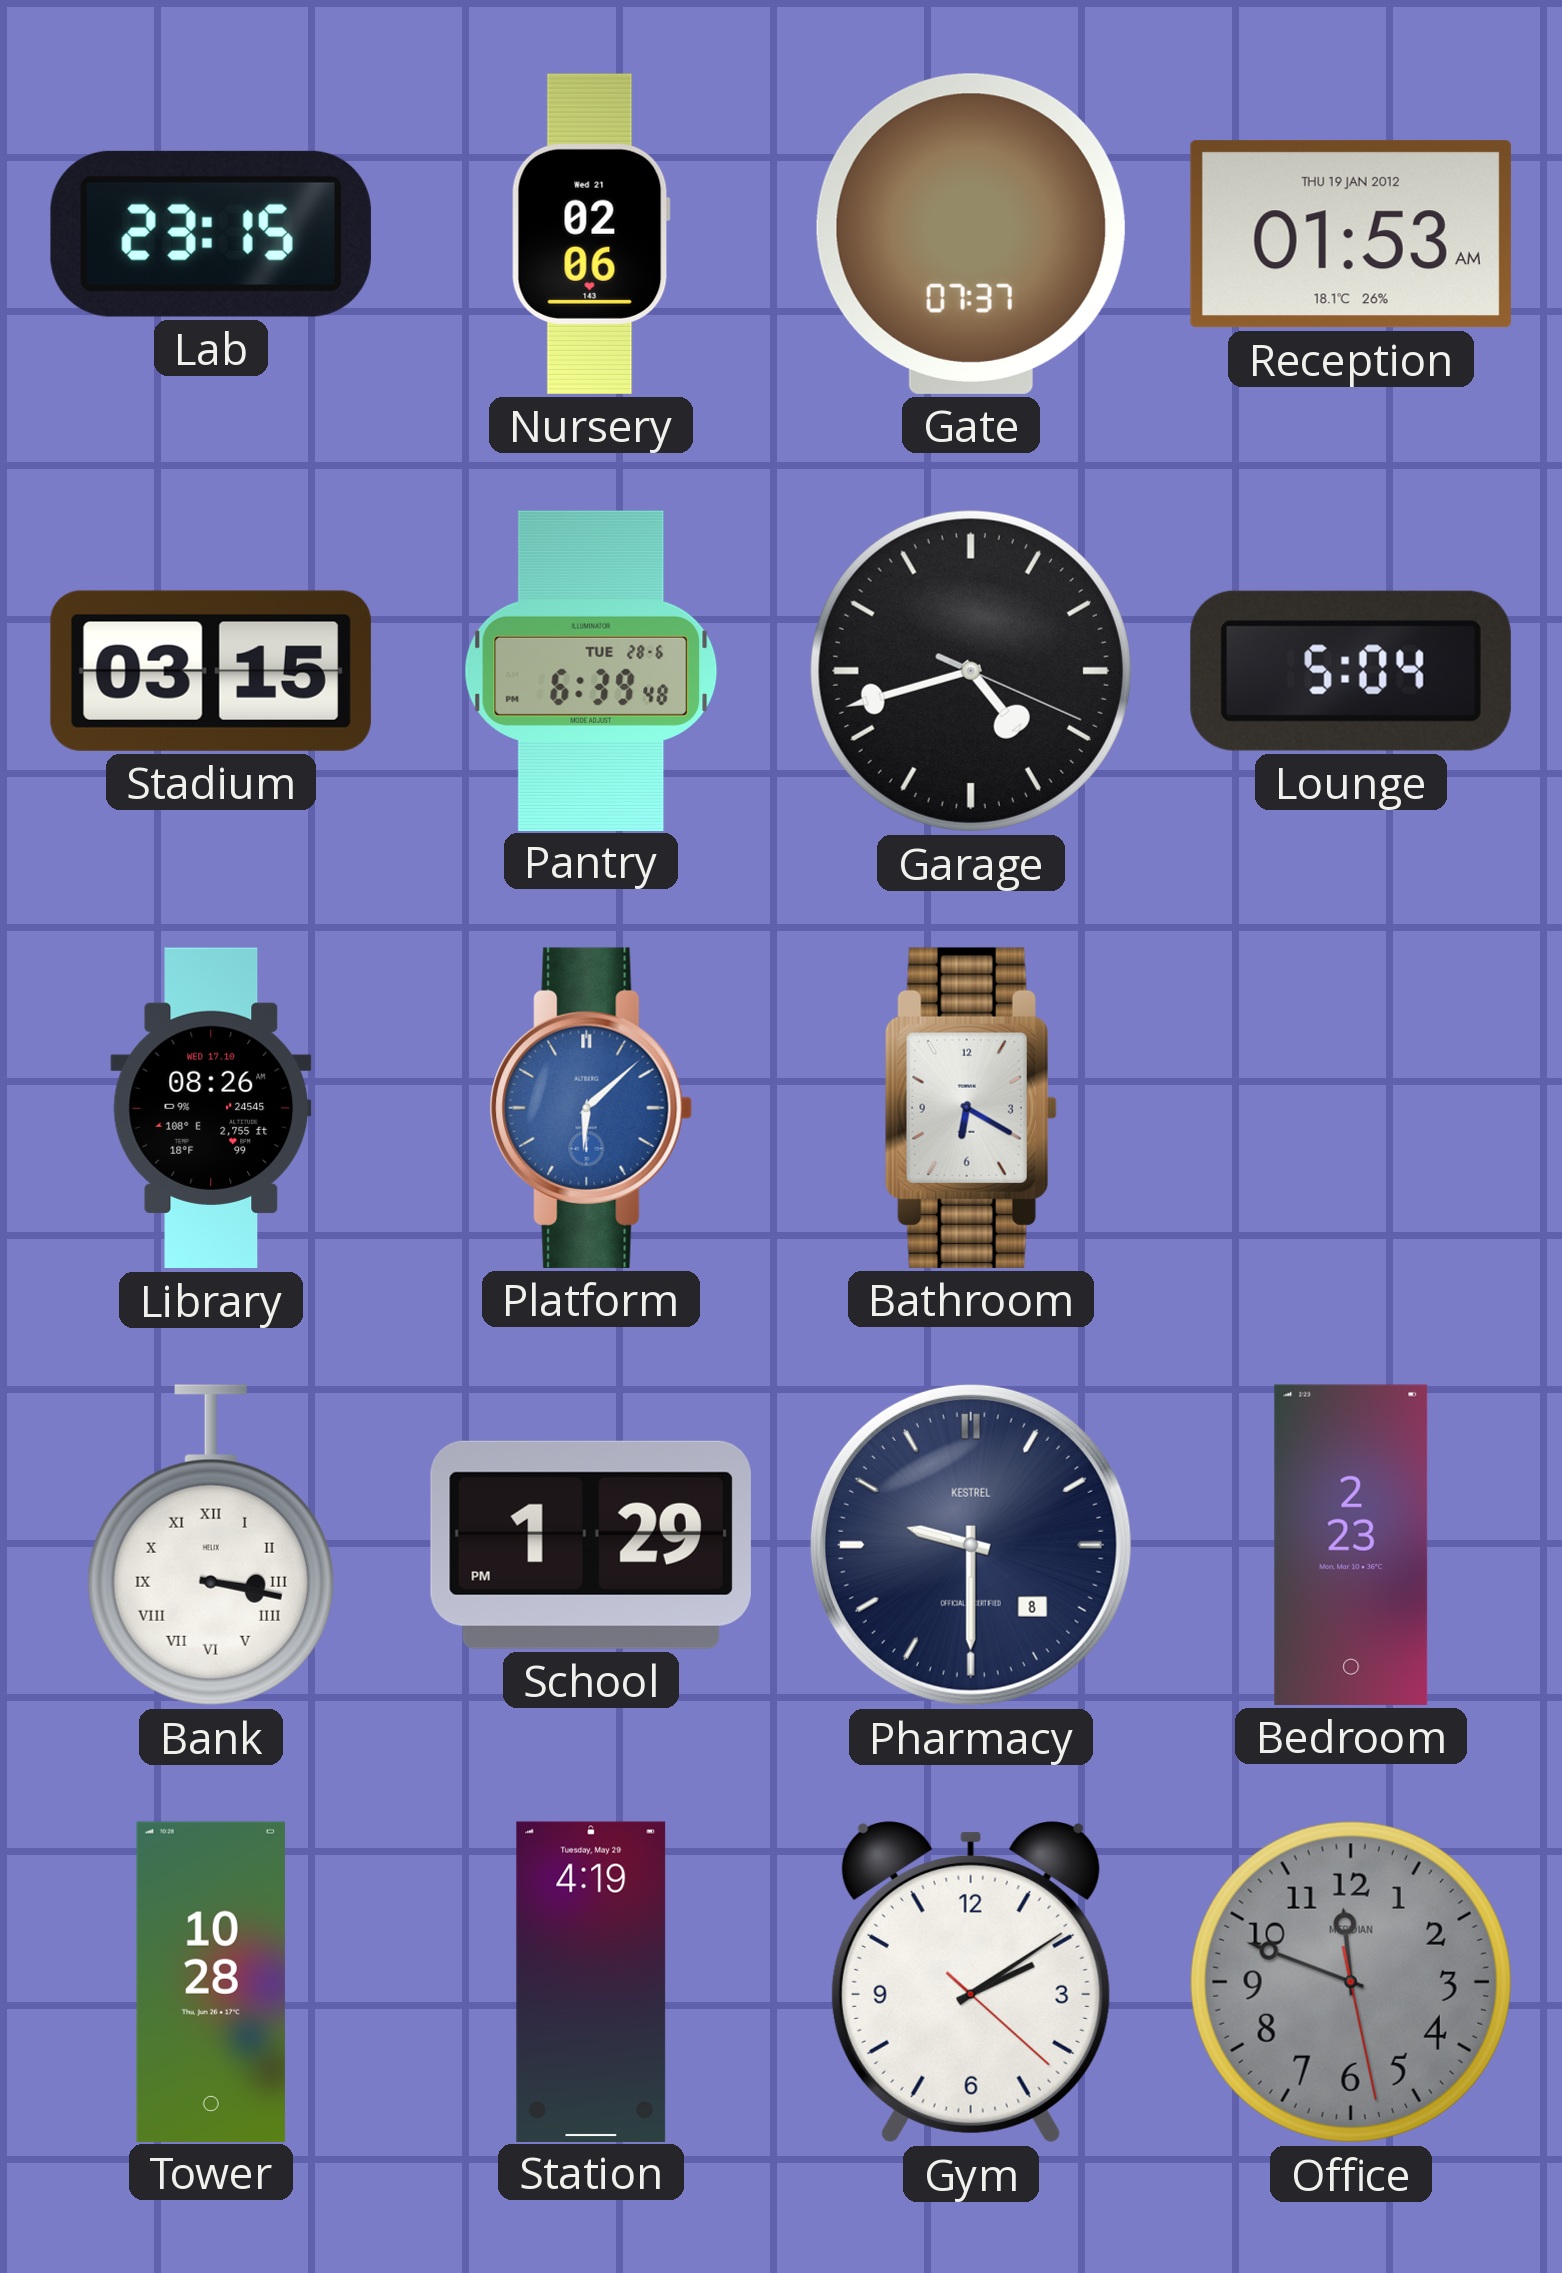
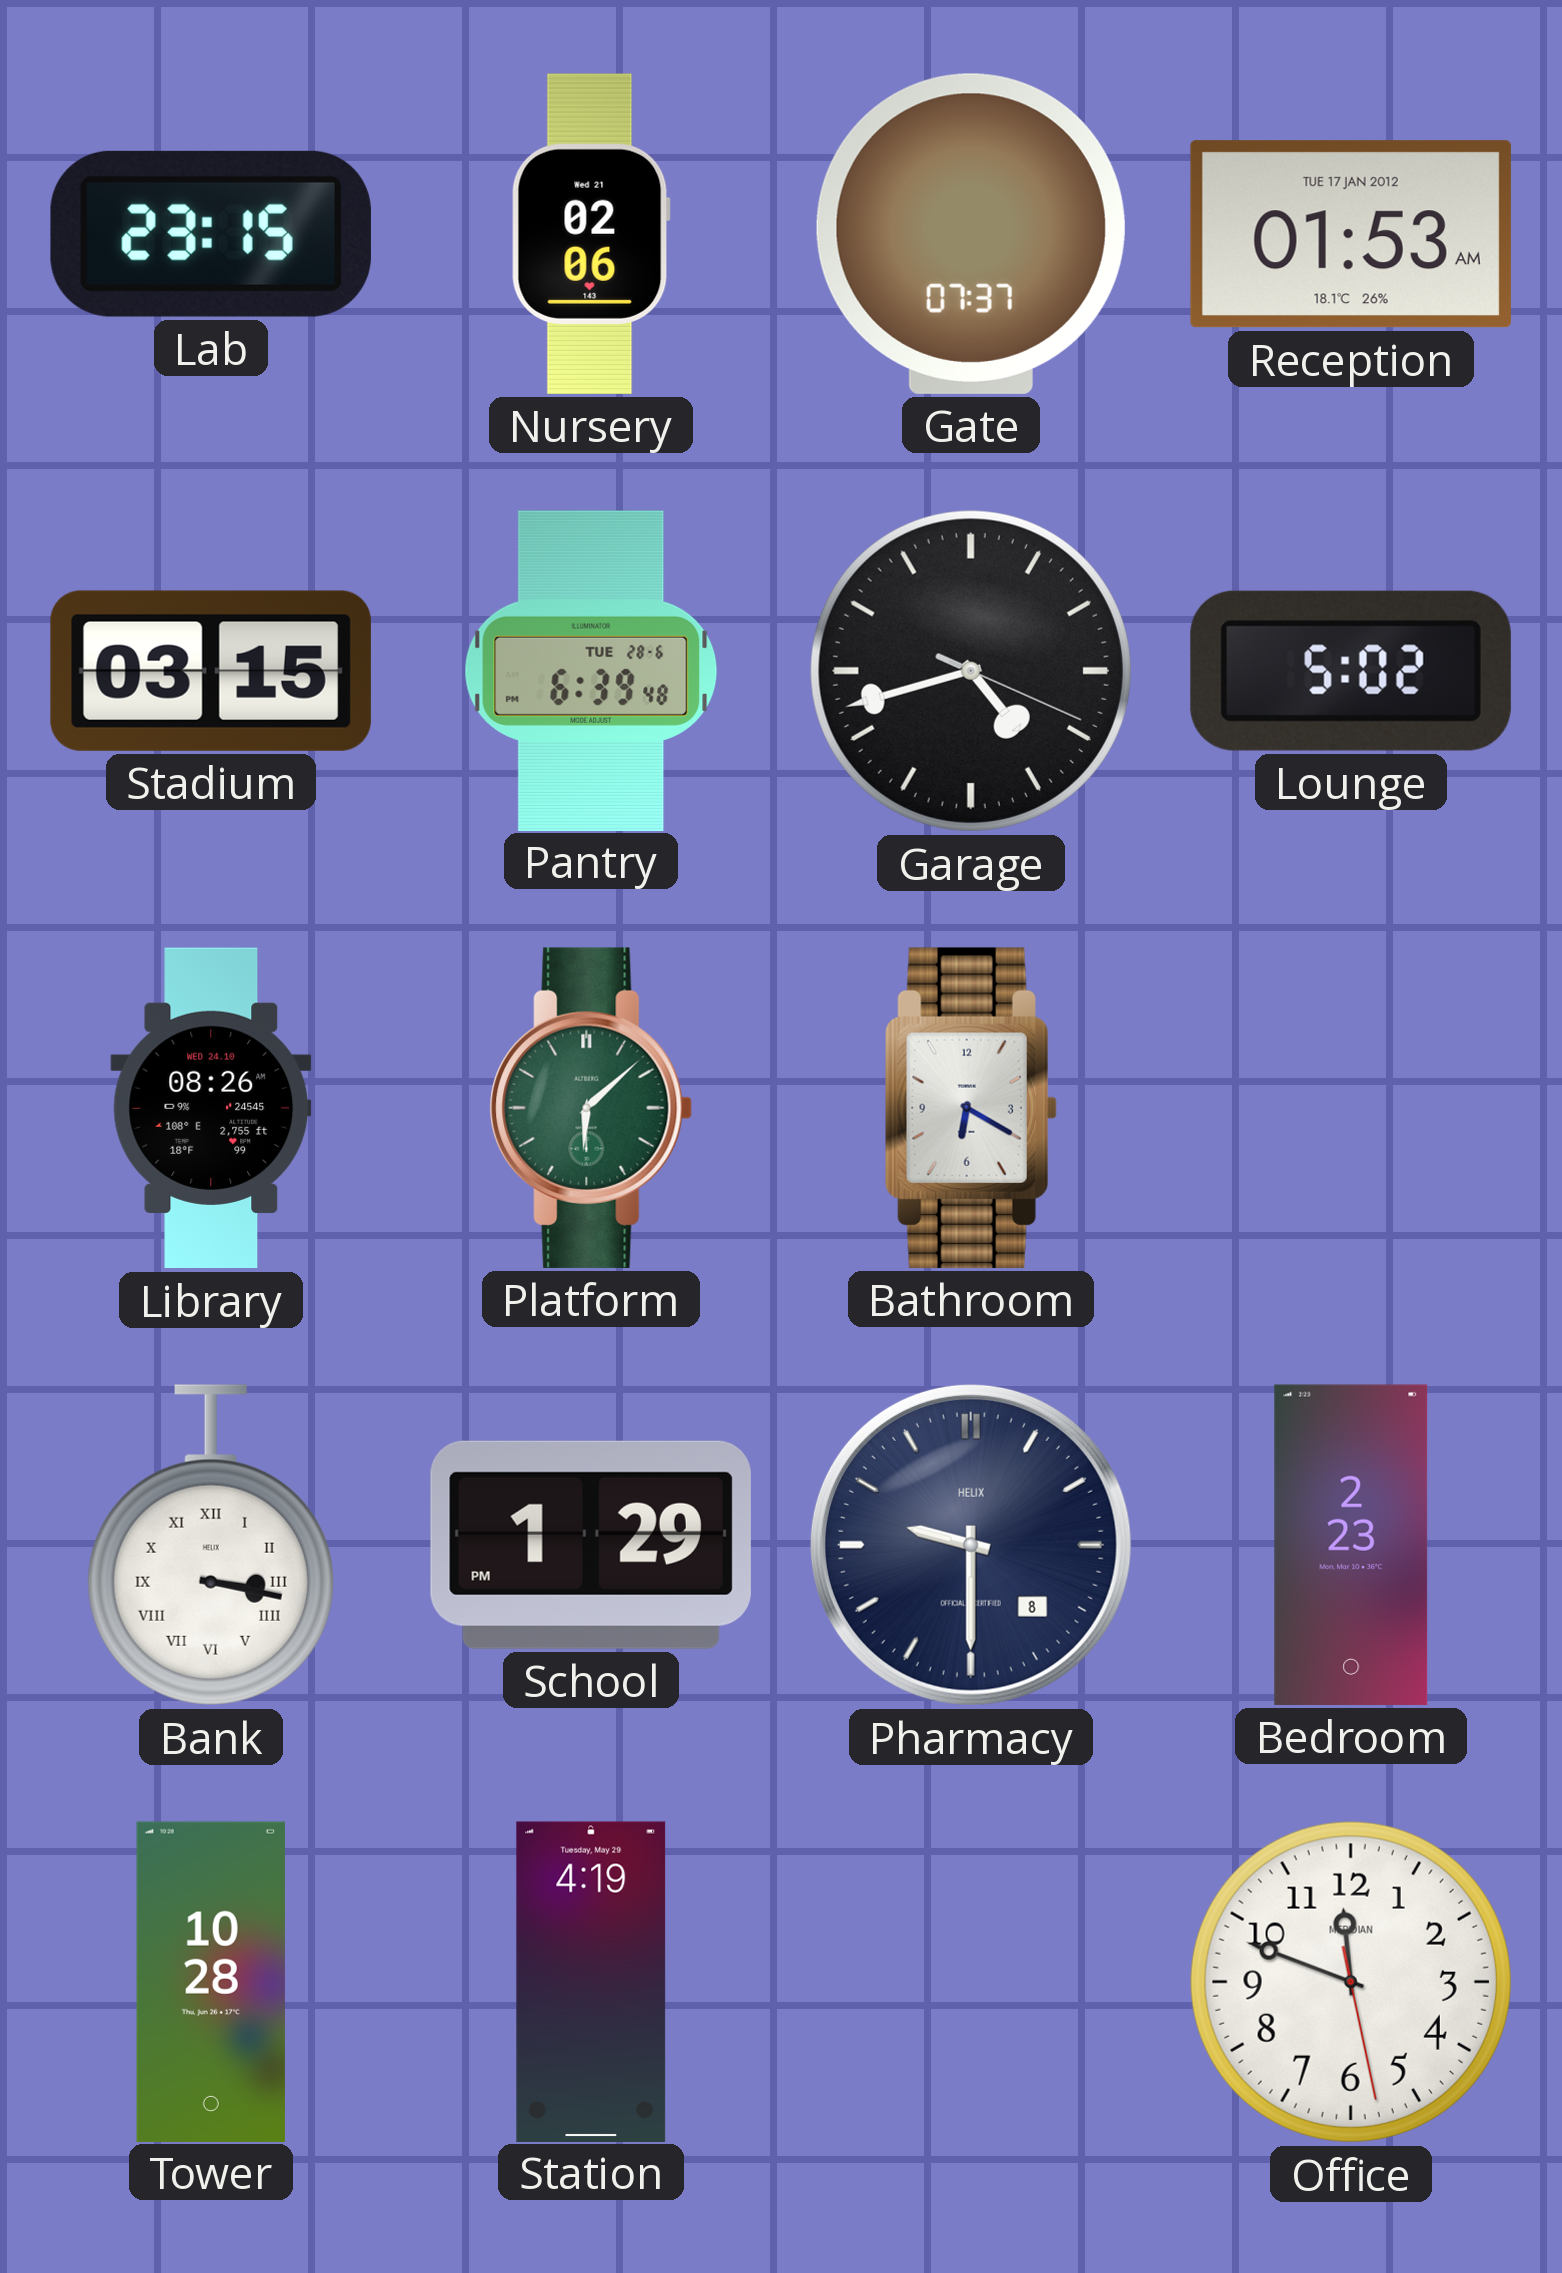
Reception date: THU 19 JAN 2012 -> TUE 17 JAN 2012 (1351, 234)
Lounge: 5:04 -> 5:02 (1351, 671)
Library date: WED 17.10 -> WED 24.10 (211, 1108)
Platform dial: blue -> green (591, 1108)
Pharmacy brand: KESTREL -> HELIX (971, 1545)
Gym: 2:09 -> none (971, 1983)
Office dial: grey -> white (1351, 1982)
